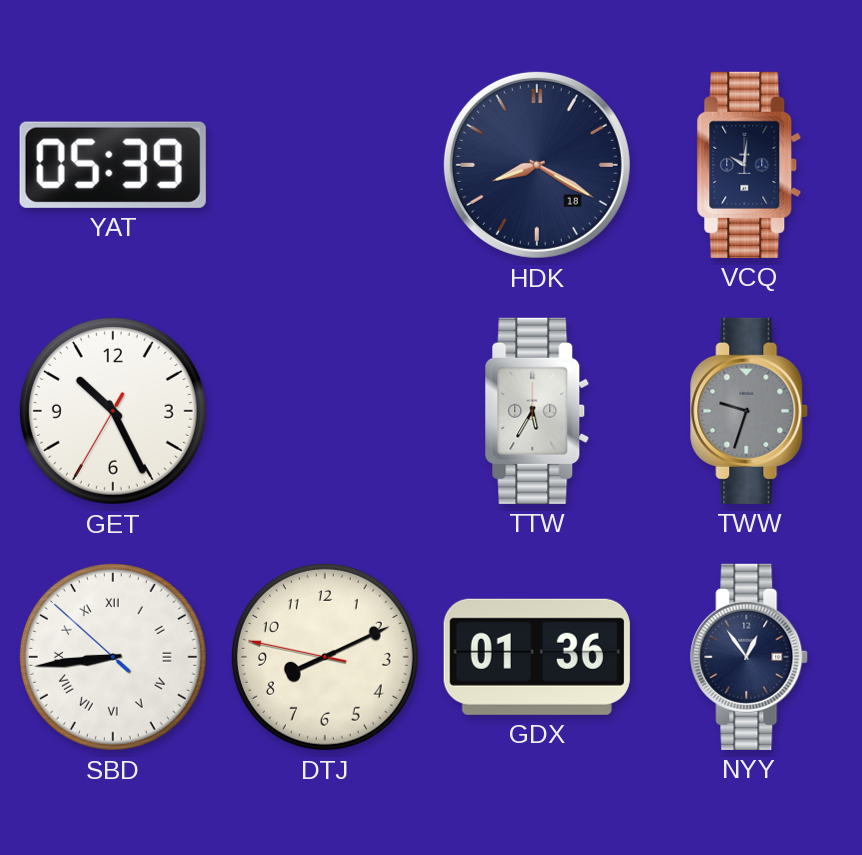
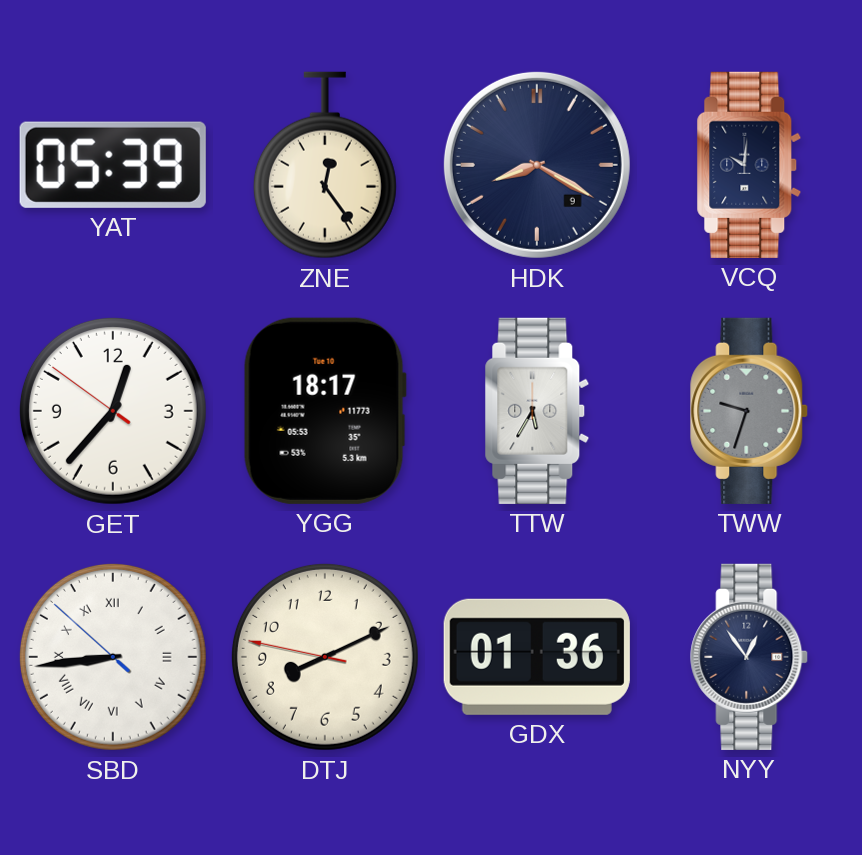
ZNE: none -> 12:24 (325, 165)
HDK date: 18 -> 9 (537, 165)
GET: 10:25 -> 12:36 (113, 411)
YGG: none -> 18:17 (325, 411)
